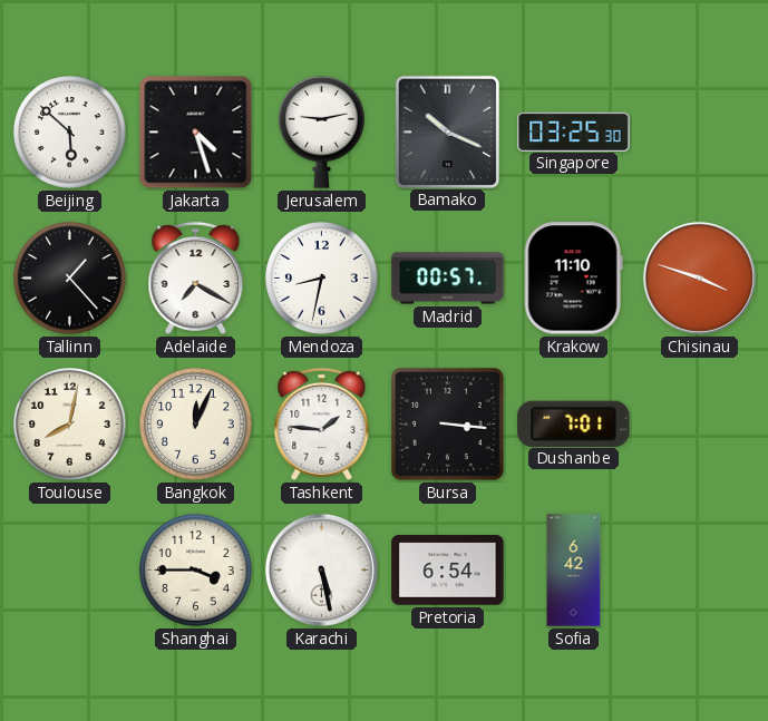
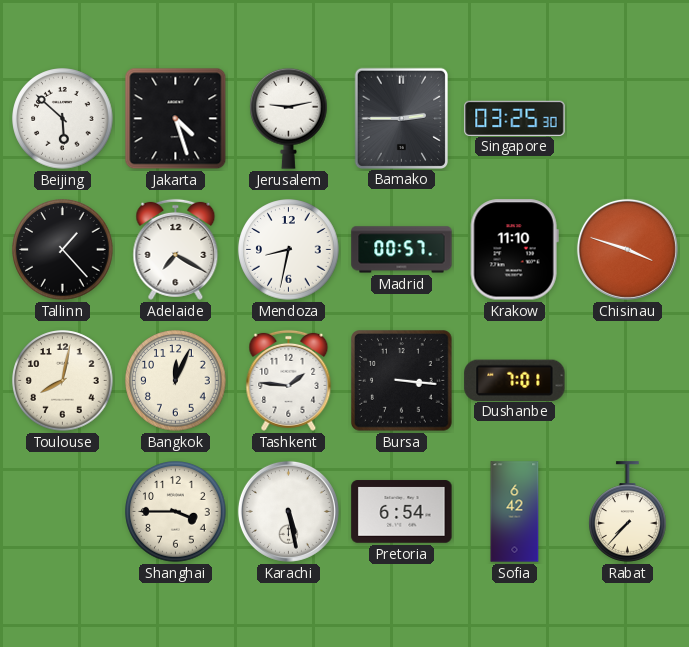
Bamako: 10:19 -> 2:45 (401, 118)
Rabat: none -> 7:37 (628, 512)
